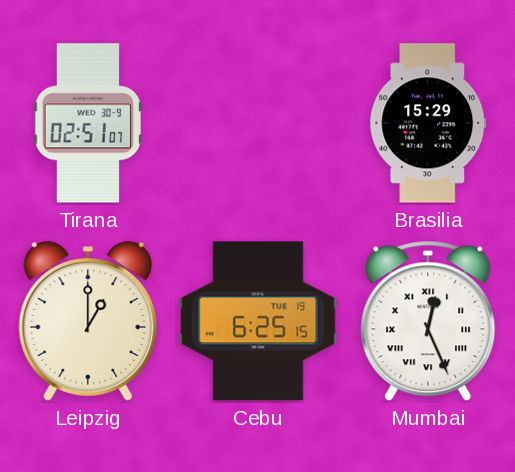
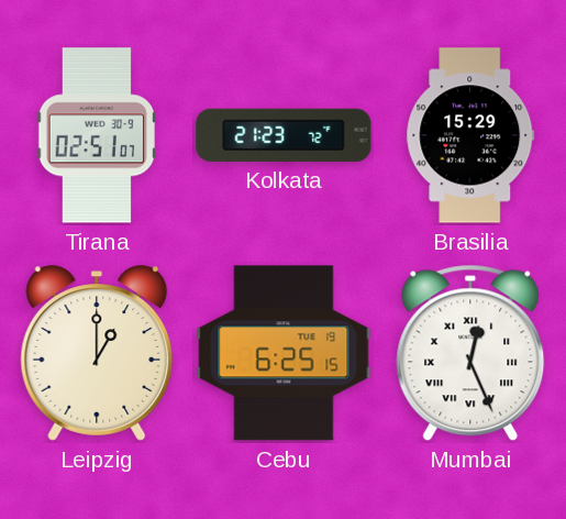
Kolkata: none -> 21:23 (284, 135)
